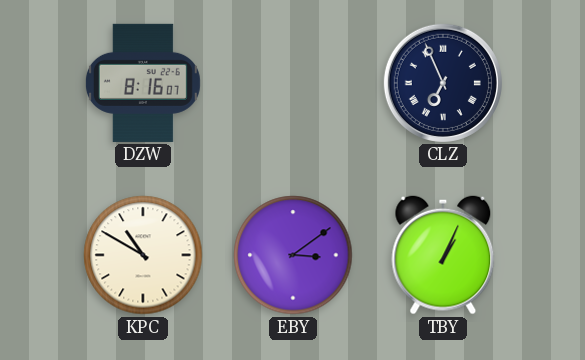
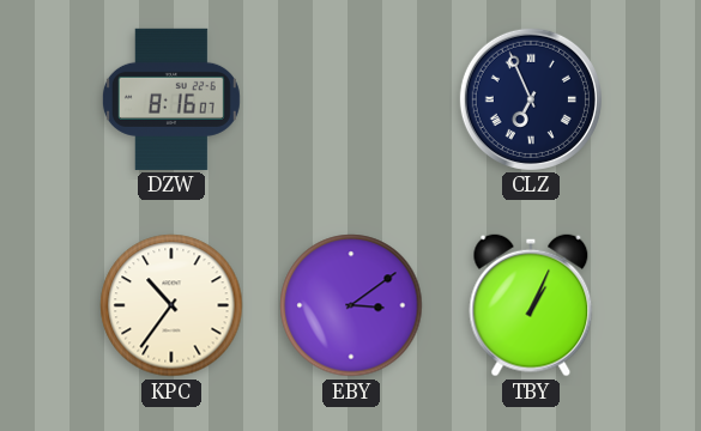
KPC: 10:50 -> 10:36 (171, 305)
